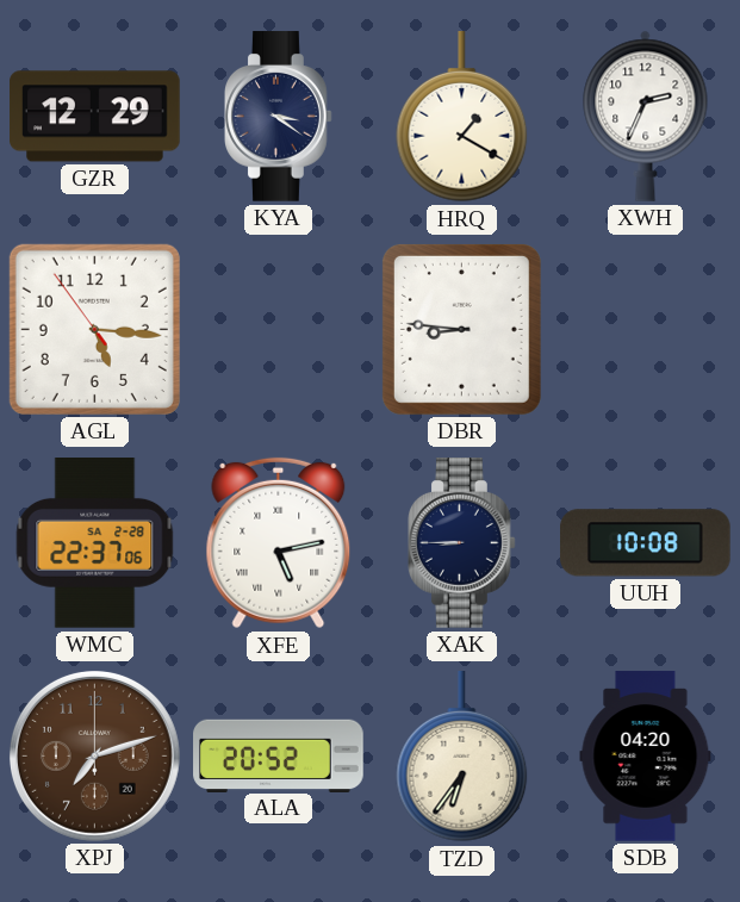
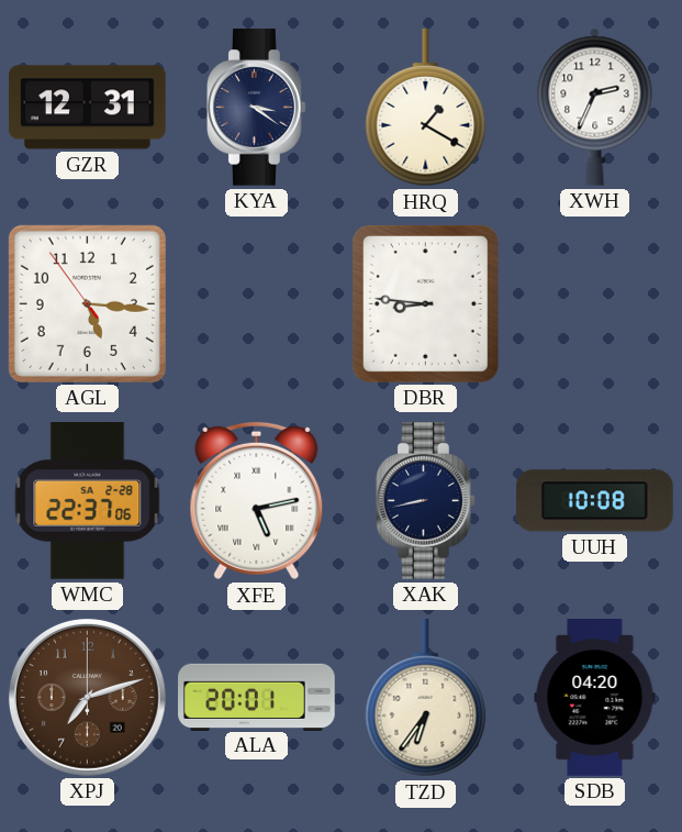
GZR: 12:29 -> 12:31 (88, 108)
XAK: 8:45 -> 8:43 (426, 501)
ALA: 20:52 -> 20:01 (257, 697)
